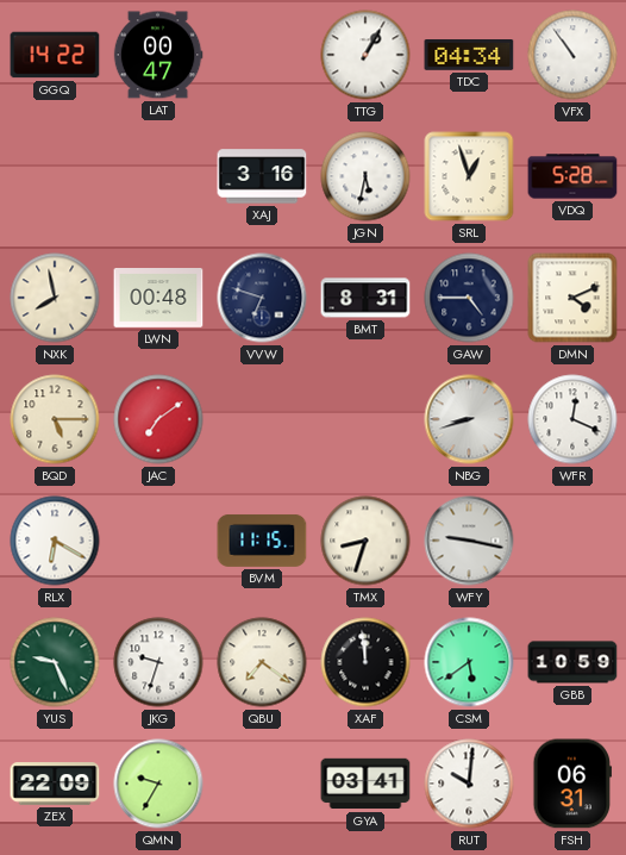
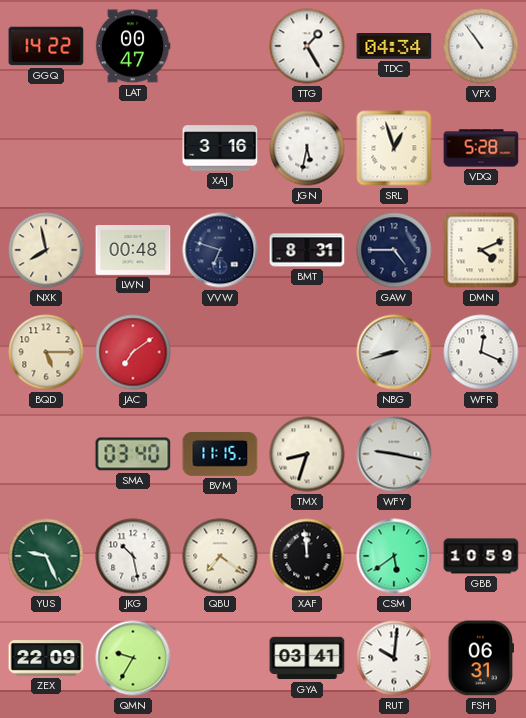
TTG: 1:05 -> 1:25 (307, 46)
RLX: 6:20 -> none (55, 541)
SMA: none -> 03:40 (133, 454)
JKG: 9:33 -> 10:28 (133, 556)
